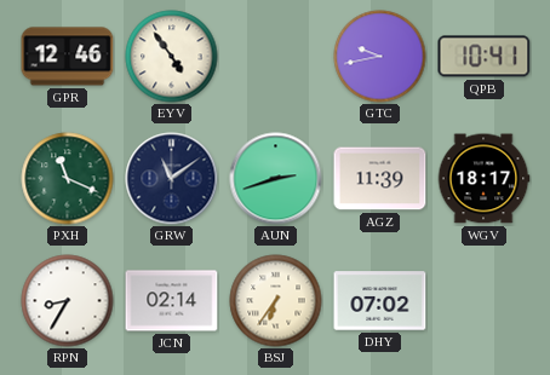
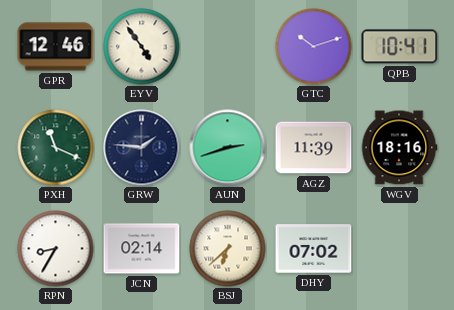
GTC: 9:43 -> 10:12 (314, 47)
GRW: 11:09 -> 1:46 (142, 148)
WGV: 18:17 -> 18:16 (399, 148)
BSJ: 6:36 -> 6:38 (228, 249)
